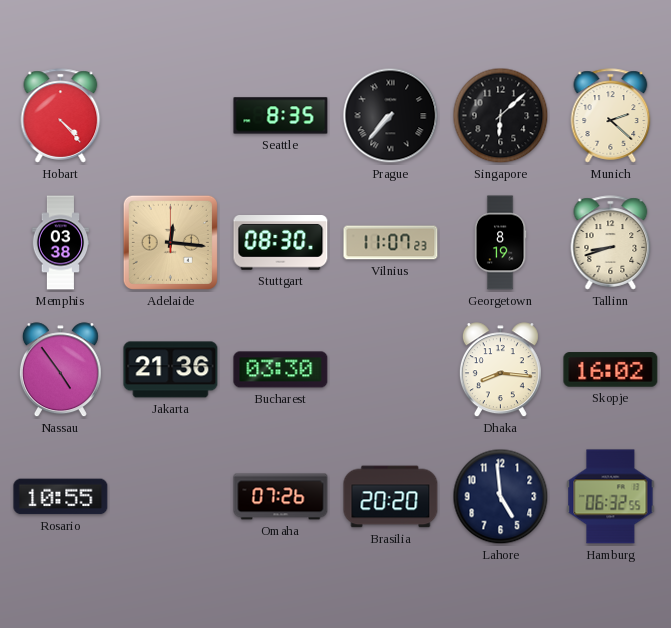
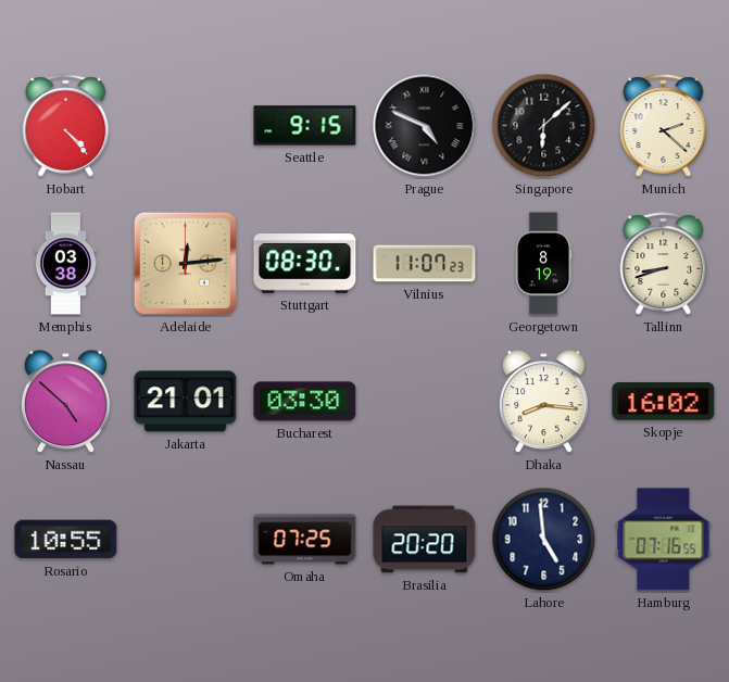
Seattle: 8:35 -> 9:15 (305, 126)
Prague: 7:37 -> 4:49 (425, 126)
Adelaide: 12:16 -> 12:14 (185, 263)
Nassau: 4:54 -> 4:52 (65, 402)
Jakarta: 21:36 -> 21:01 (186, 402)
Omaha: 07:26 -> 07:25 (305, 540)
Hamburg: 06:32 -> 07:16 (664, 540)
